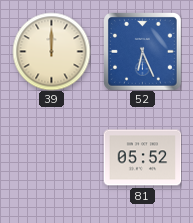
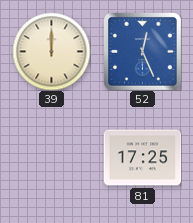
52: 6:26 -> 12:26 (143, 52)
81: 05:52 -> 17:25 (142, 158)
